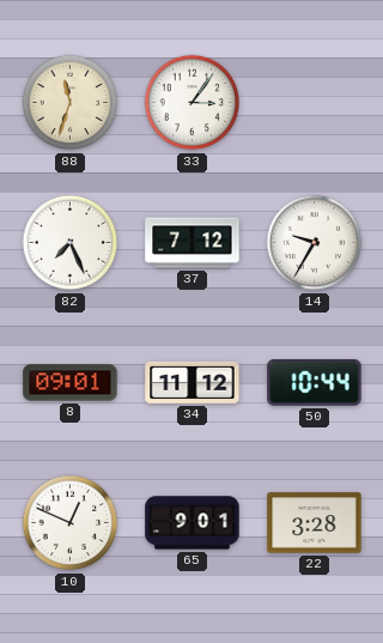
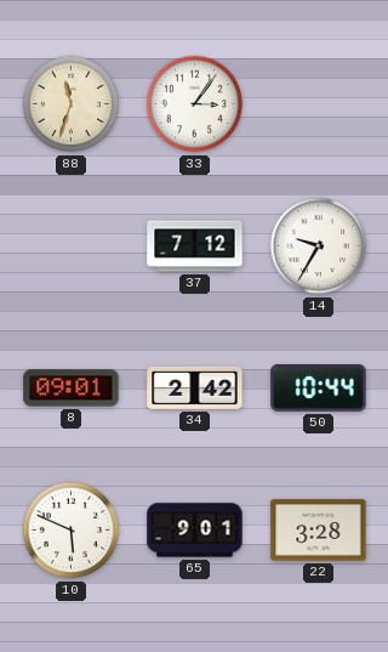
82: 7:26 -> none (71, 243)
34: 11:12 -> 2:42 (195, 387)
10: 12:49 -> 5:49 (72, 531)
